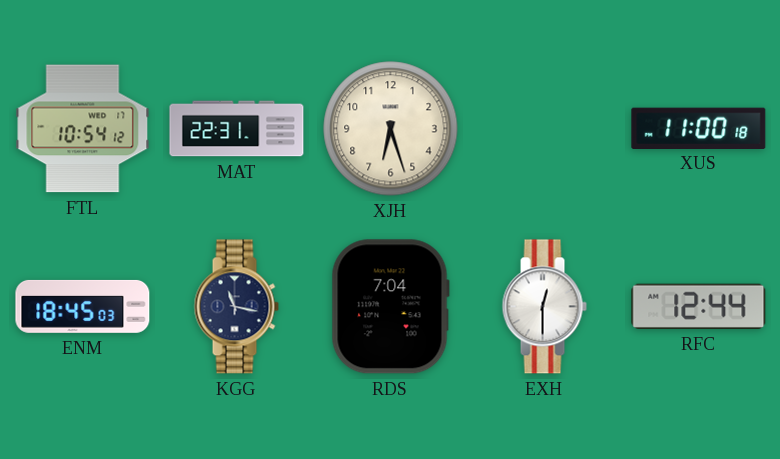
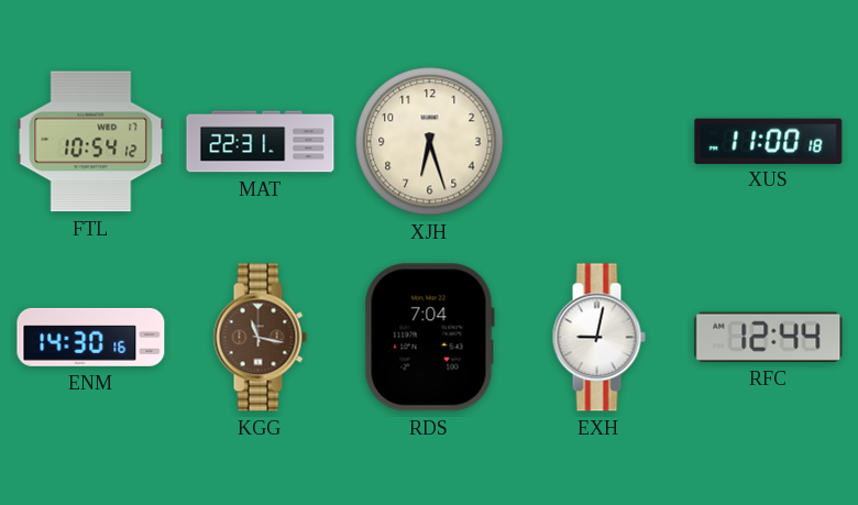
ENM: 18:45 -> 14:30 (91, 337)
KGG dial: navy -> brown (260, 338)
EXH: 12:30 -> 9:02 (598, 338)
